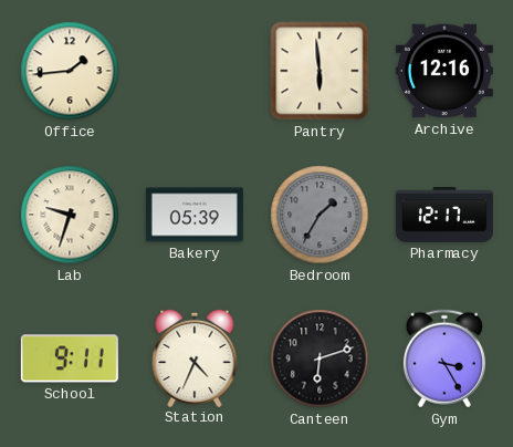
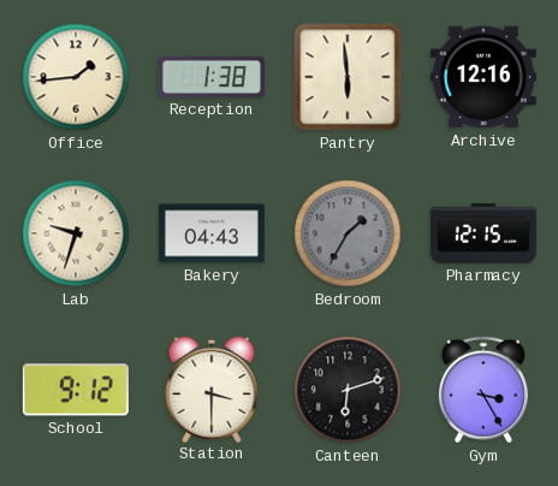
Reception: none -> 1:38 (212, 77)
Bakery: 05:39 -> 04:43 (212, 233)
Pharmacy: 12:17 -> 12:15 (483, 233)
School: 9:11 -> 9:12 (76, 390)
Station: 4:34 -> 3:30 (212, 389)
